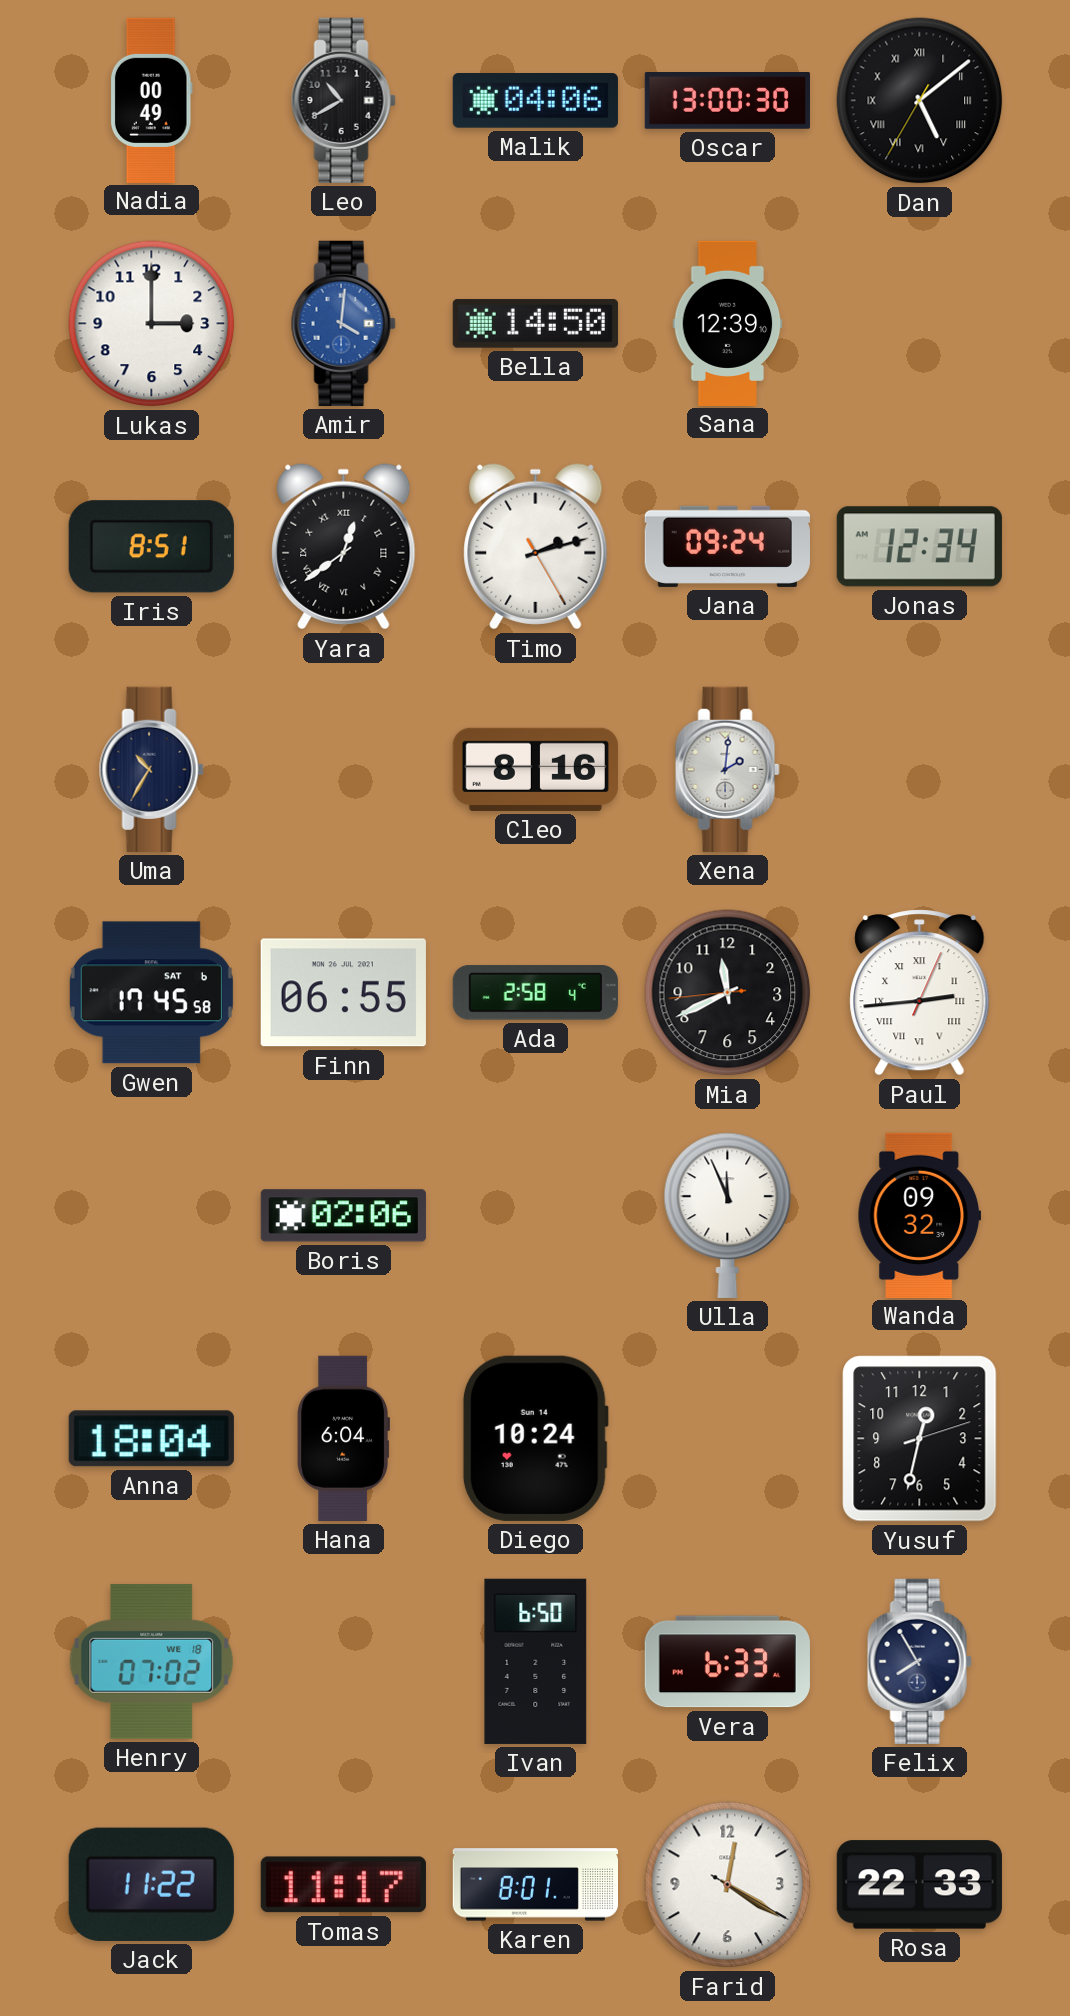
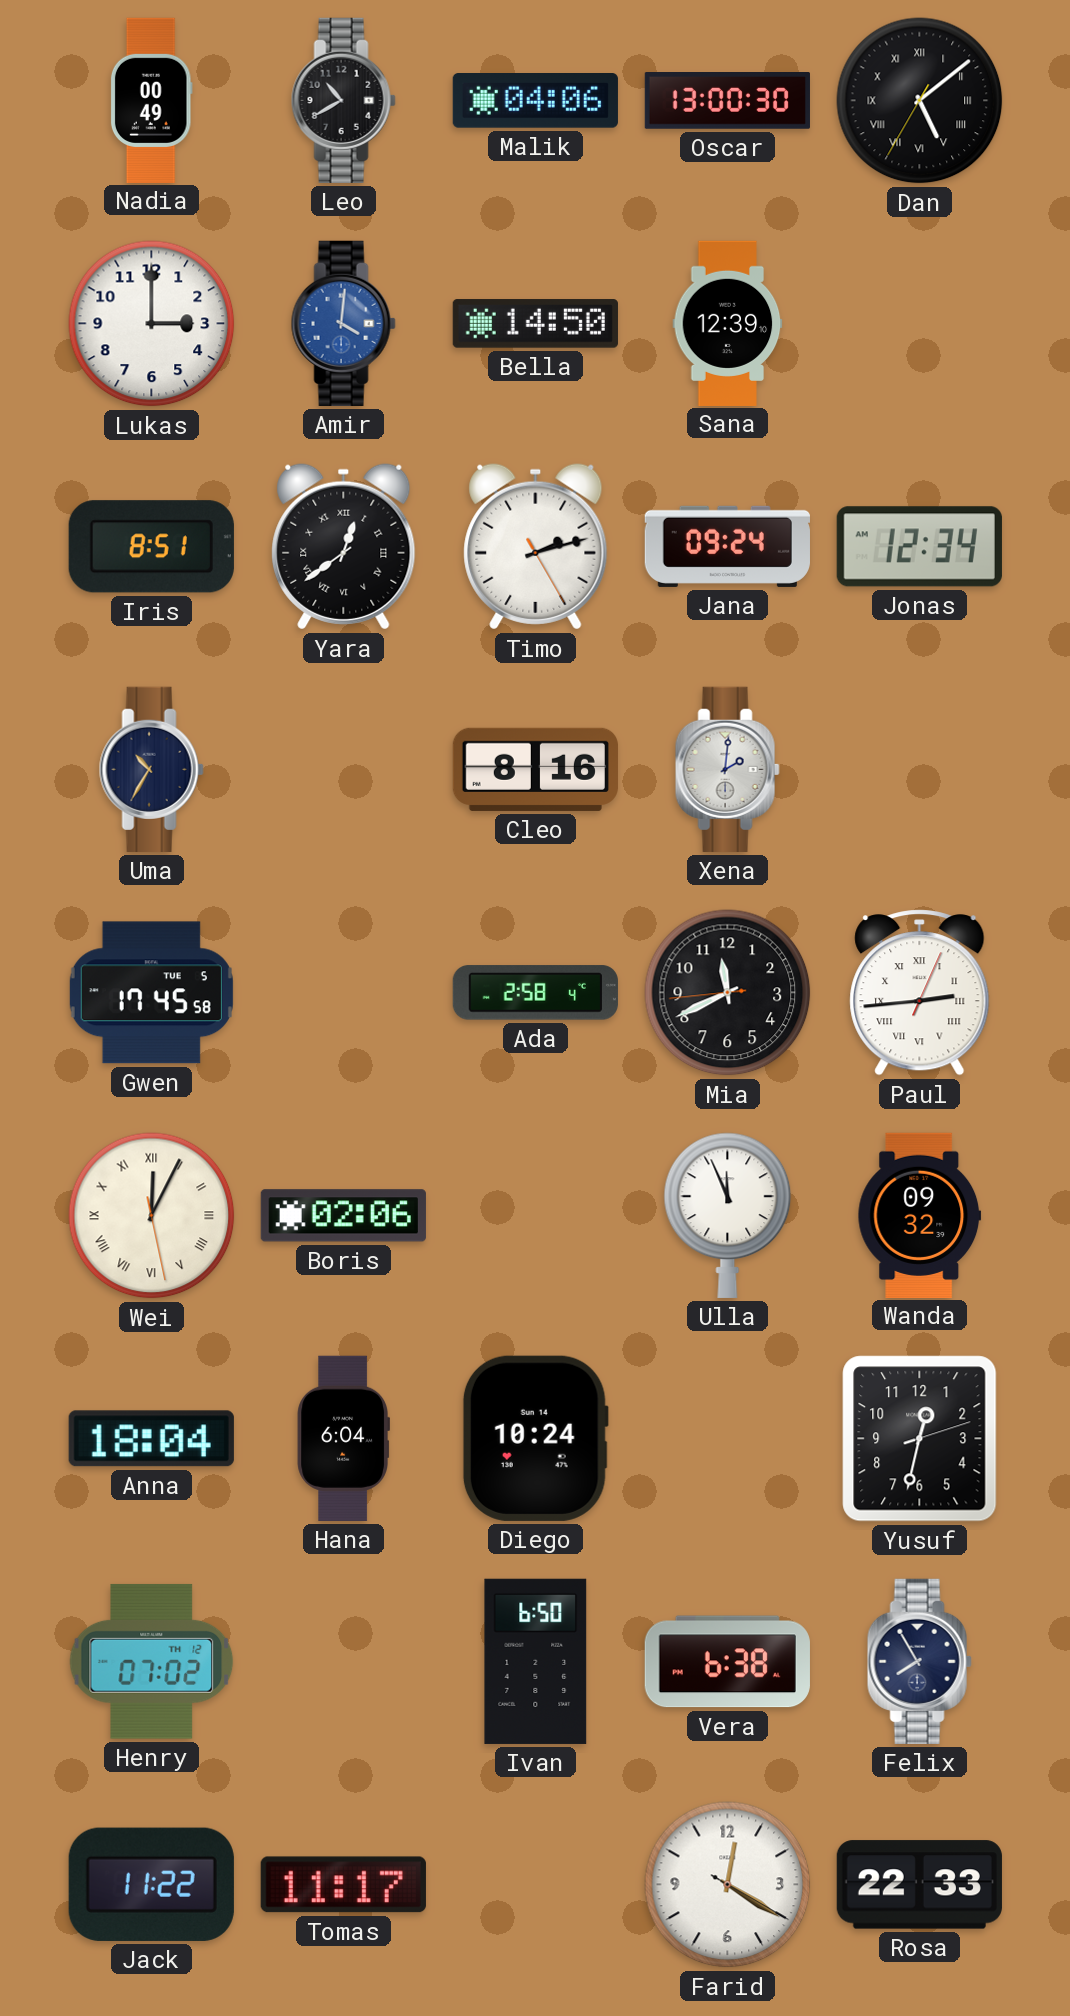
Gwen date: SAT 6 -> TUE 5 (151, 993)
Finn: 06:55 -> none (343, 993)
Wei: none -> 12:04 (152, 1216)
Henry date: WE 18 -> TH 12 (152, 1661)
Vera: 6:33 -> 6:38 (727, 1662)
Karen: 8:01 -> none (535, 1885)
